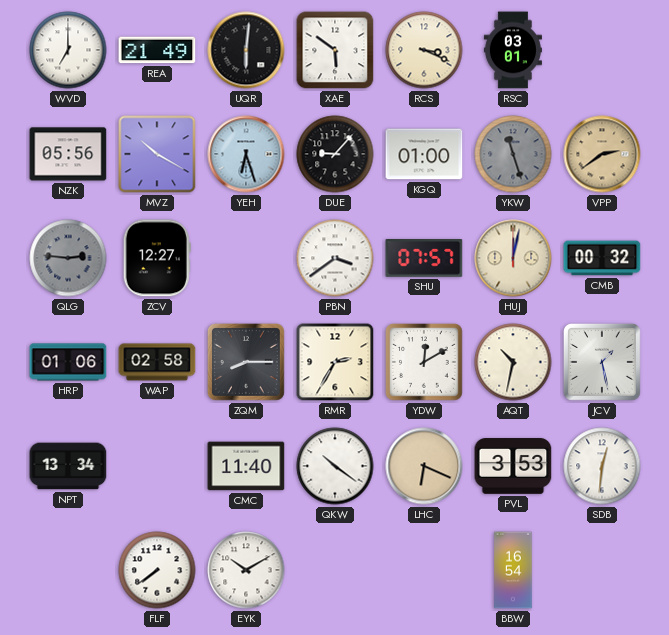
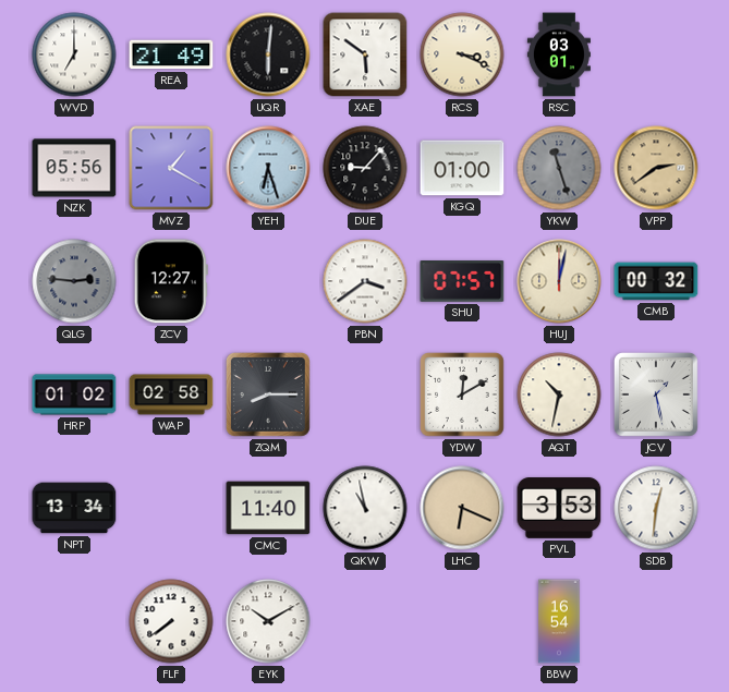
MVZ: 10:20 -> 1:20 (171, 168)
HRP: 01:06 -> 01:02 (74, 394)
RMR: 2:35 -> none (335, 362)
QKW: 10:21 -> 10:58 (365, 508)
